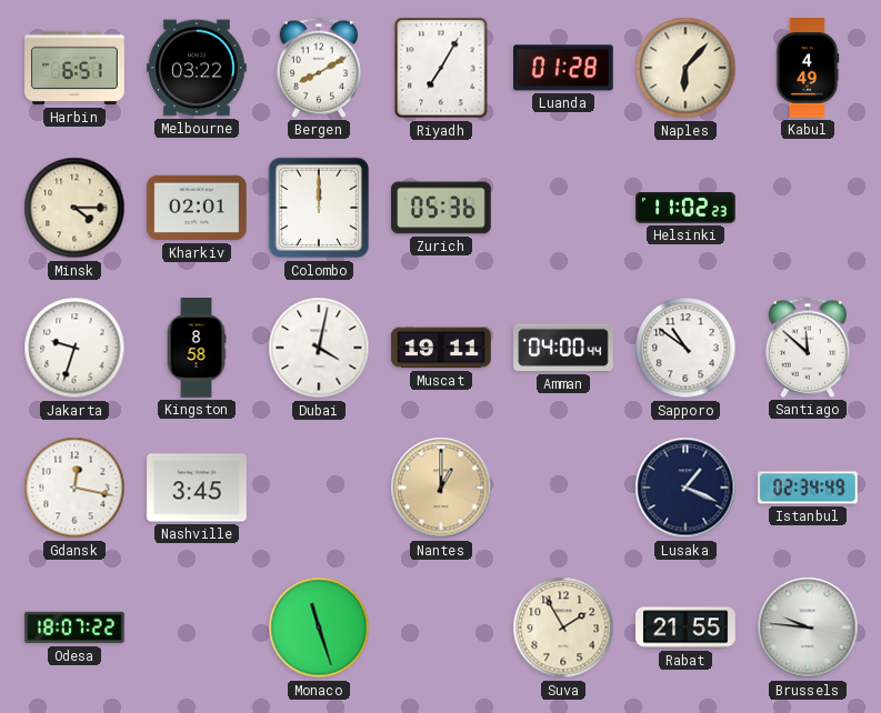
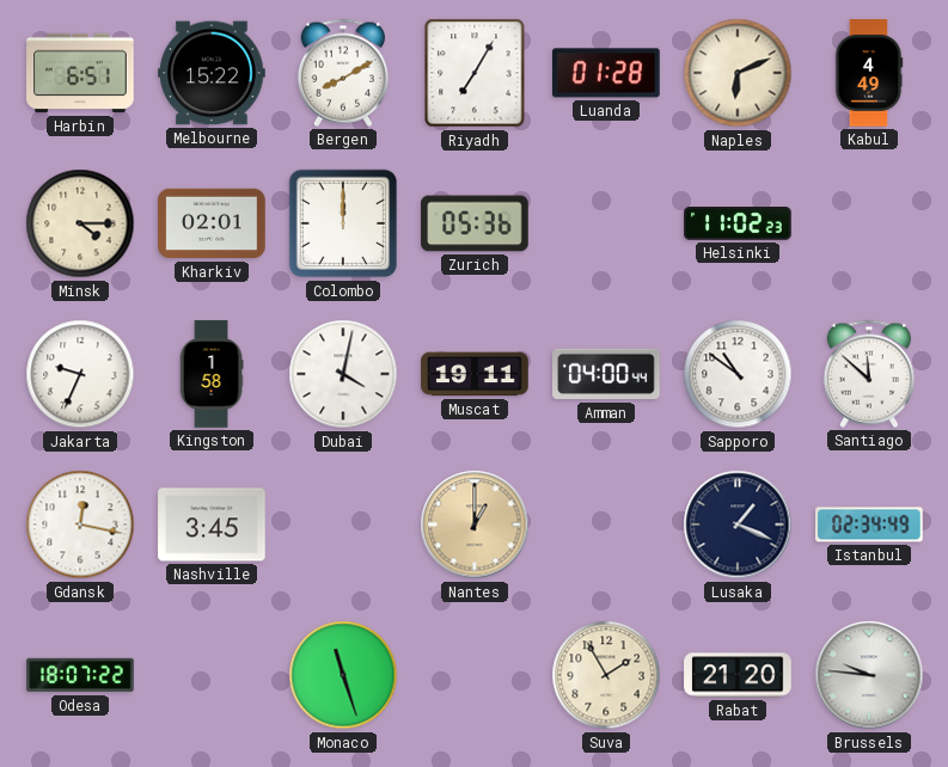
Melbourne: 03:22 -> 15:22 (212, 73)
Naples: 6:07 -> 6:11 (738, 73)
Jakarta: 9:33 -> 9:34 (80, 374)
Kingston: 8:58 -> 1:58 (212, 374)
Rabat: 21:55 -> 21:20 (738, 675)
